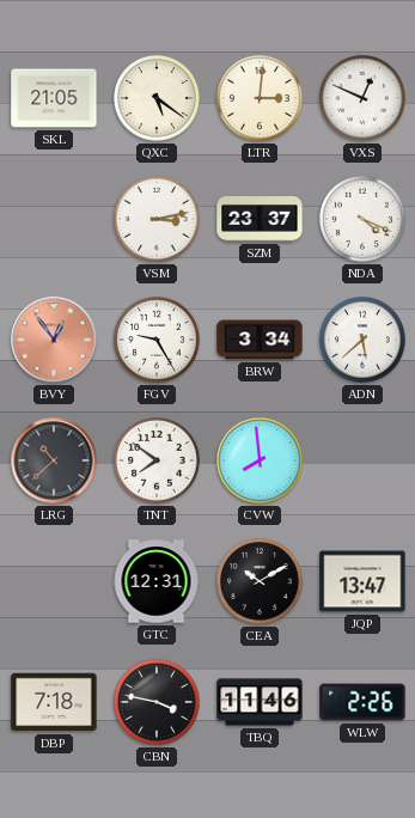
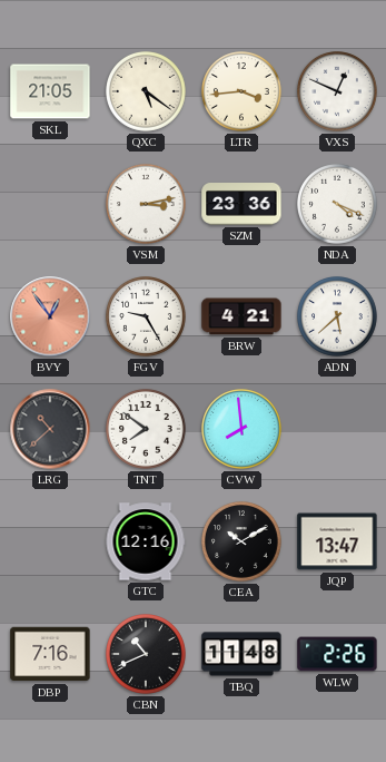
LTR: 3:01 -> 3:44 (243, 92)
SZM: 23:37 -> 23:36 (241, 205)
BRW: 3:34 -> 4:21 (241, 316)
GTC: 12:31 -> 12:16 (146, 541)
DBP: 7:18 -> 7:16 (50, 654)
CBN: 3:47 -> 10:41 (147, 655)
TBQ: 11:46 -> 11:48 (241, 654)
